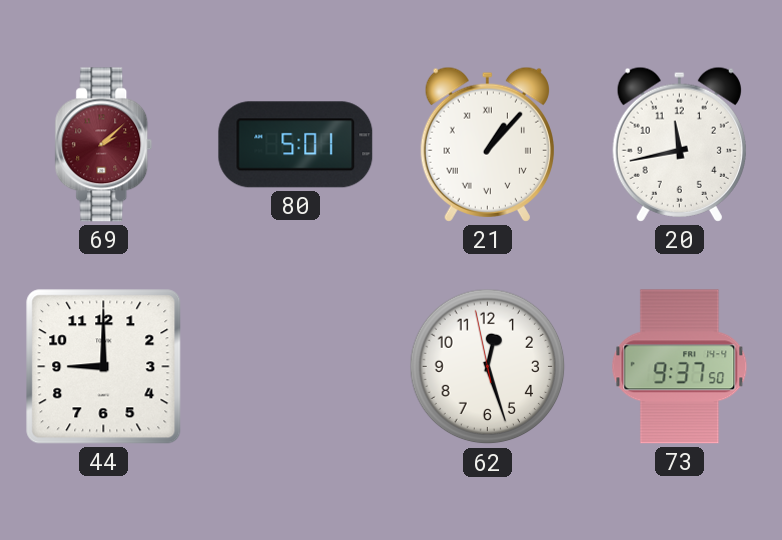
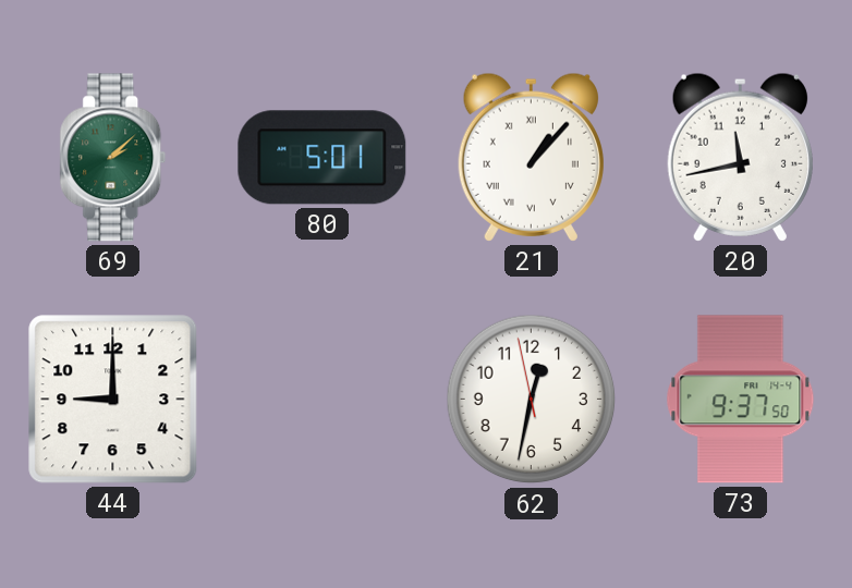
69 dial: burgundy -> green (113, 158)
62: 12:26 -> 12:31 (532, 400)
